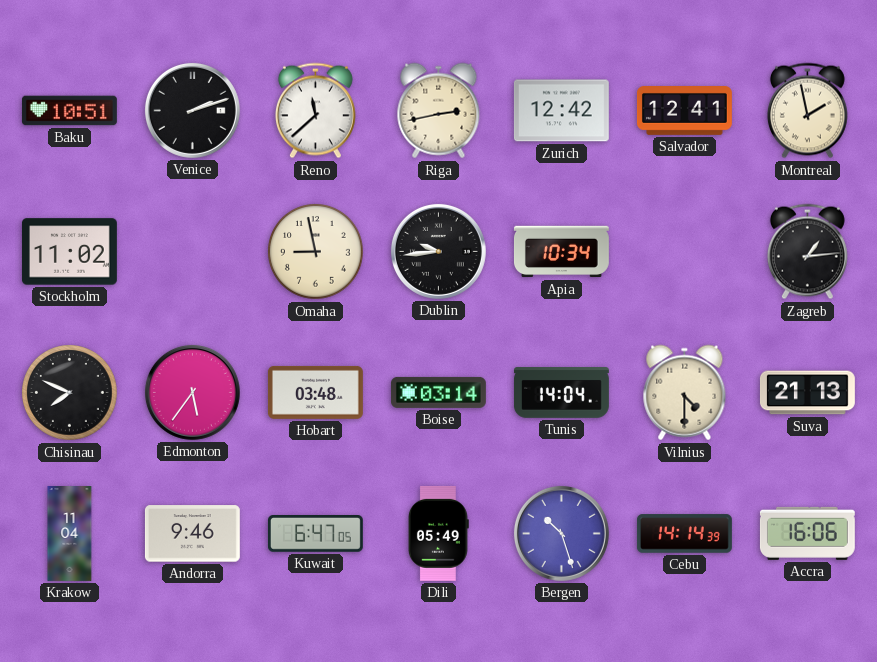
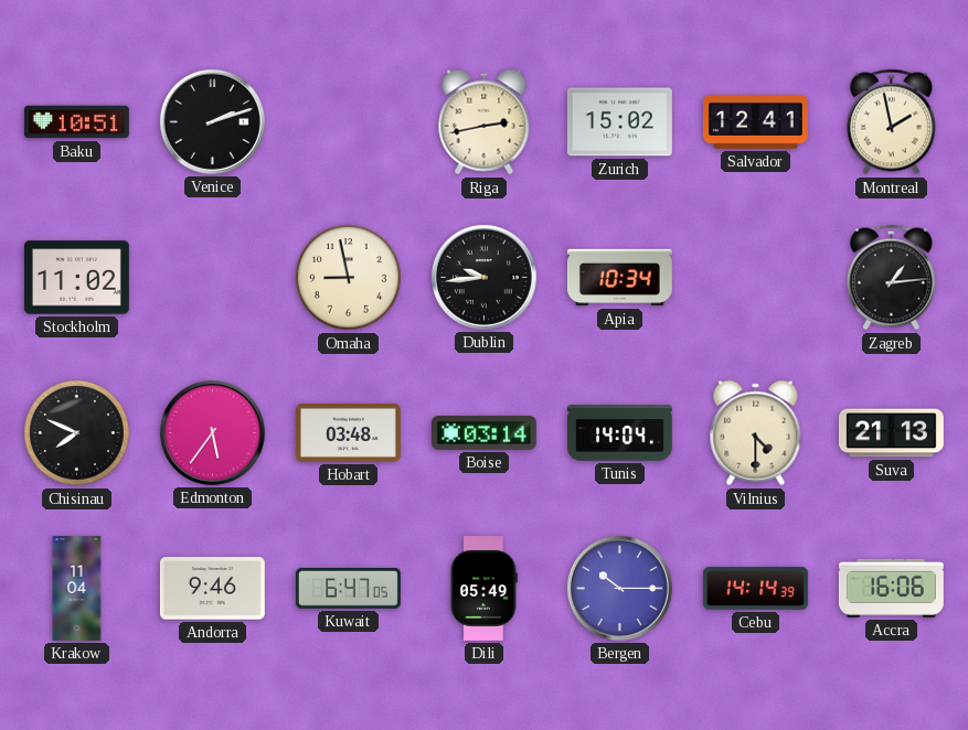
Reno: 11:38 -> none (315, 111)
Zurich: 12:42 -> 15:02 (619, 122)
Bergen: 10:27 -> 10:15 (619, 588)
